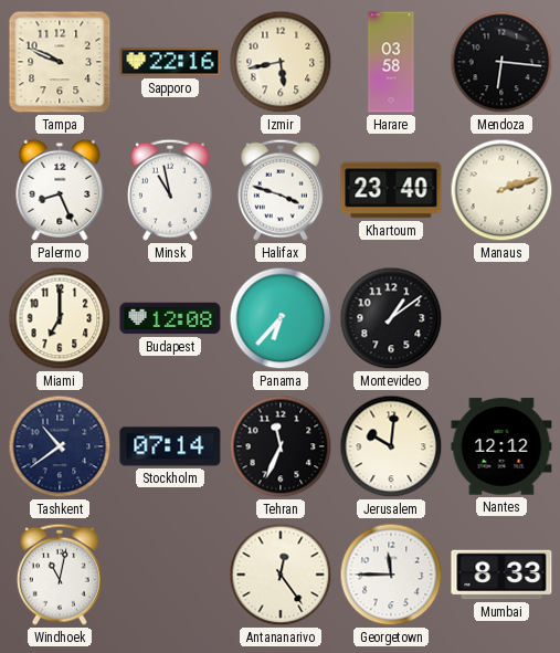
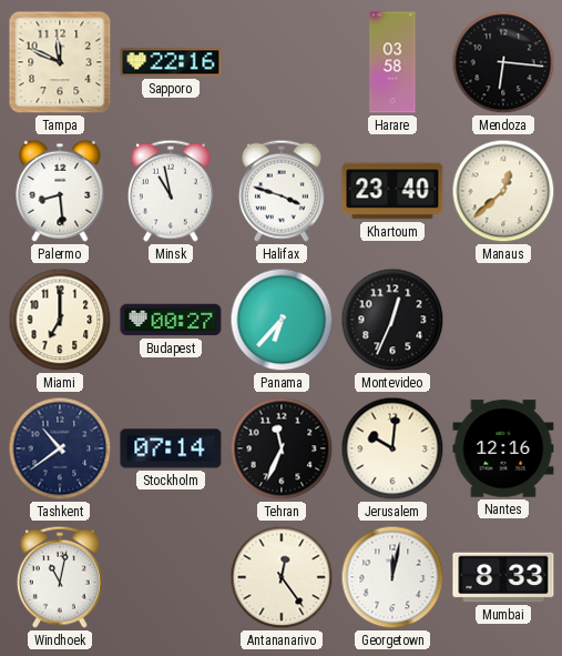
Tampa: 9:49 -> 11:49 (60, 62)
Izmir: 5:43 -> none (281, 62)
Palermo: 8:26 -> 8:29 (60, 191)
Manaus: 2:12 -> 12:38 (503, 191)
Budapest: 12:08 -> 00:27 (171, 320)
Montevideo: 1:09 -> 12:34 (392, 320)
Nantes: 12:12 -> 12:16 (503, 448)
Georgetown: 11:45 -> 12:02 (392, 577)
